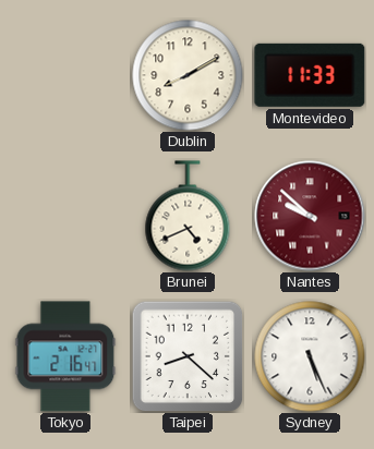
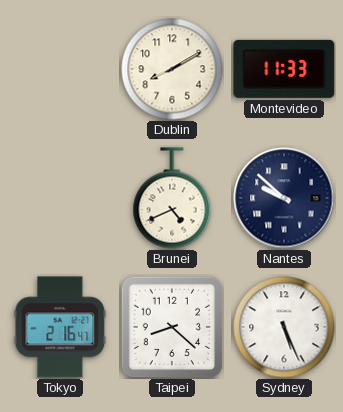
Nantes dial: burgundy -> navy (284, 198)
